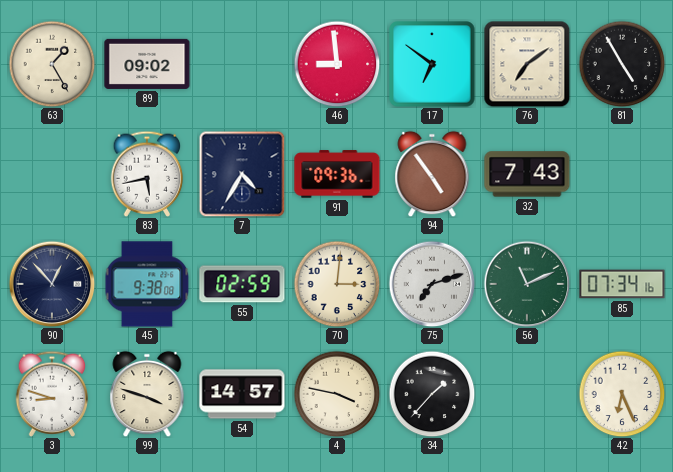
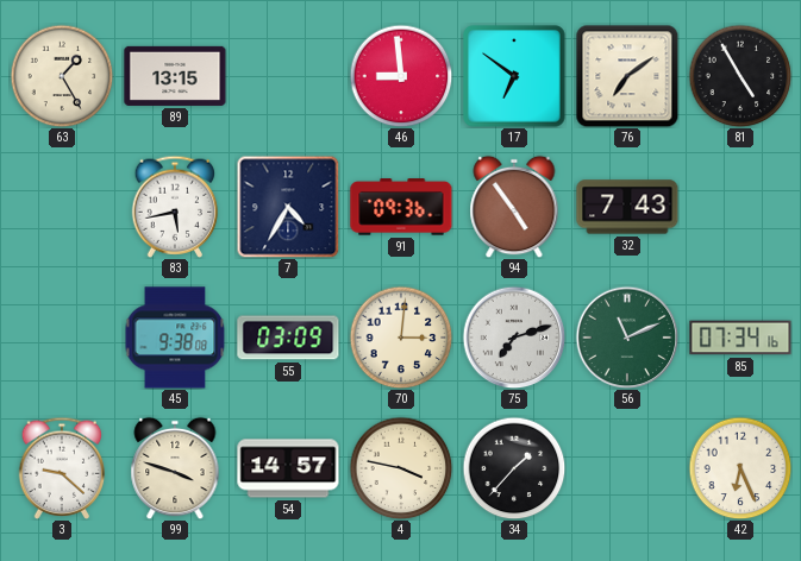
89: 09:02 -> 13:15 (175, 76)
90: 12:53 -> none (52, 284)
55: 02:59 -> 03:09 (288, 338)
3: 8:48 -> 9:22 (62, 468)
